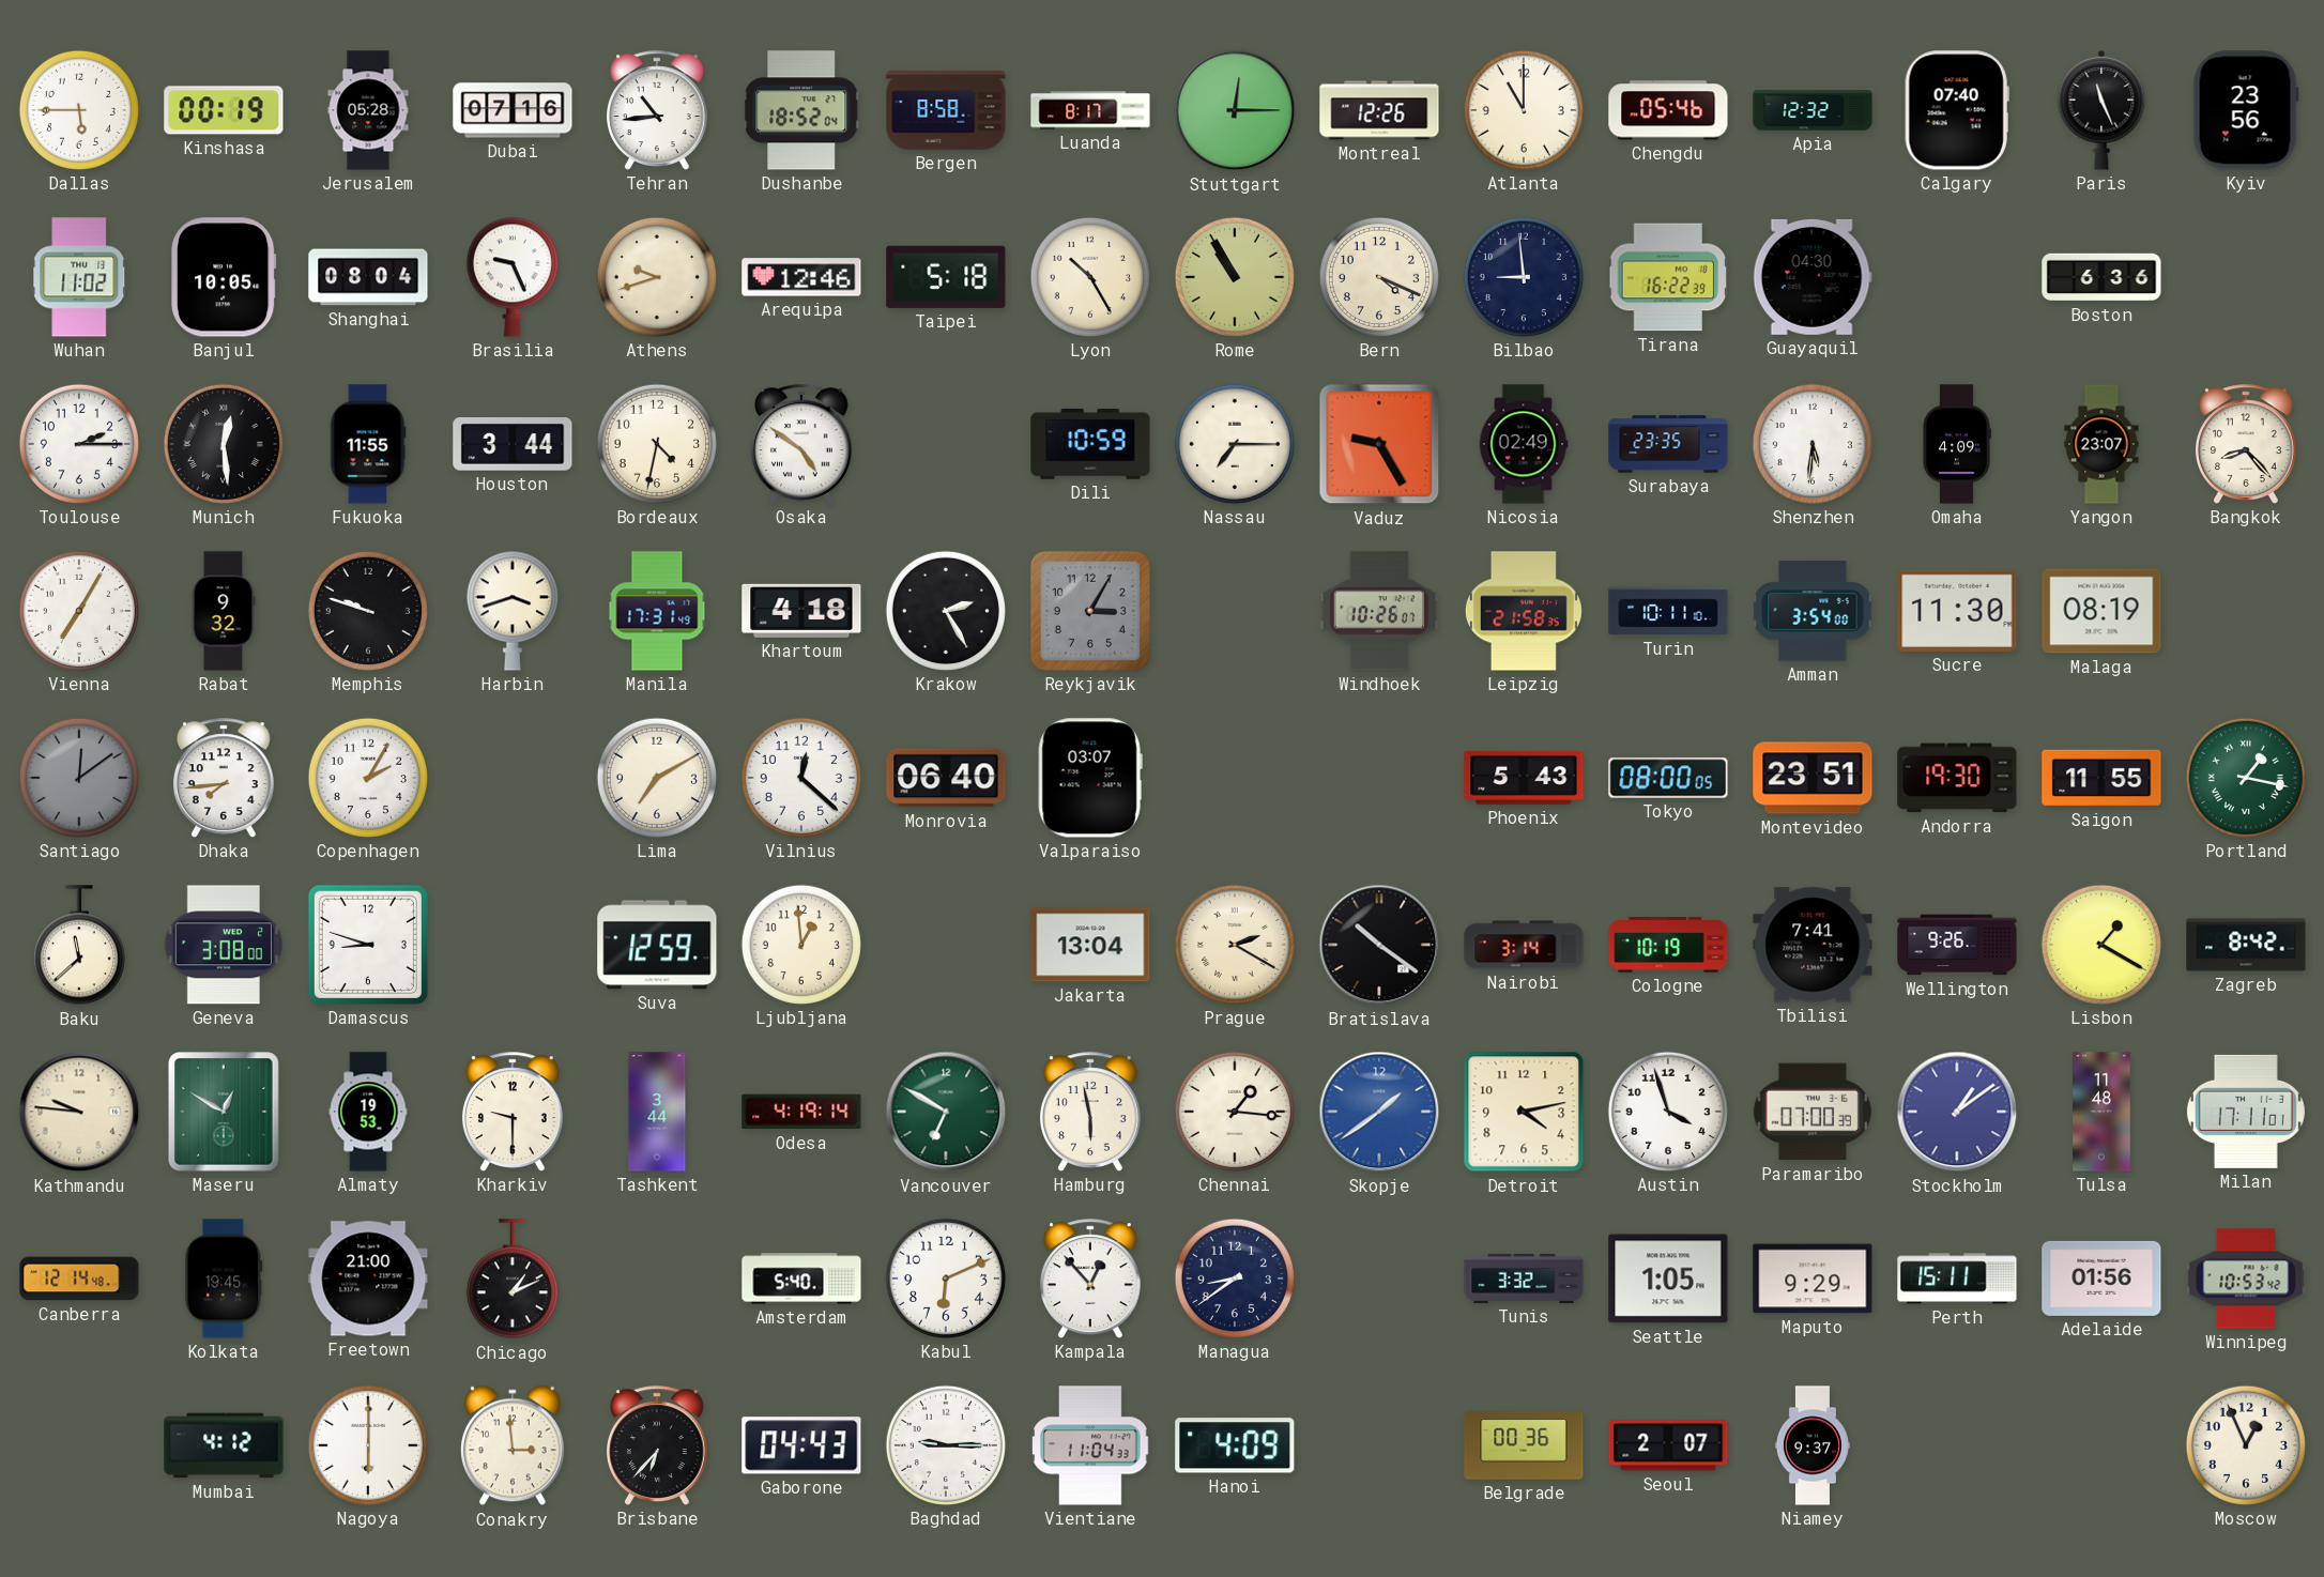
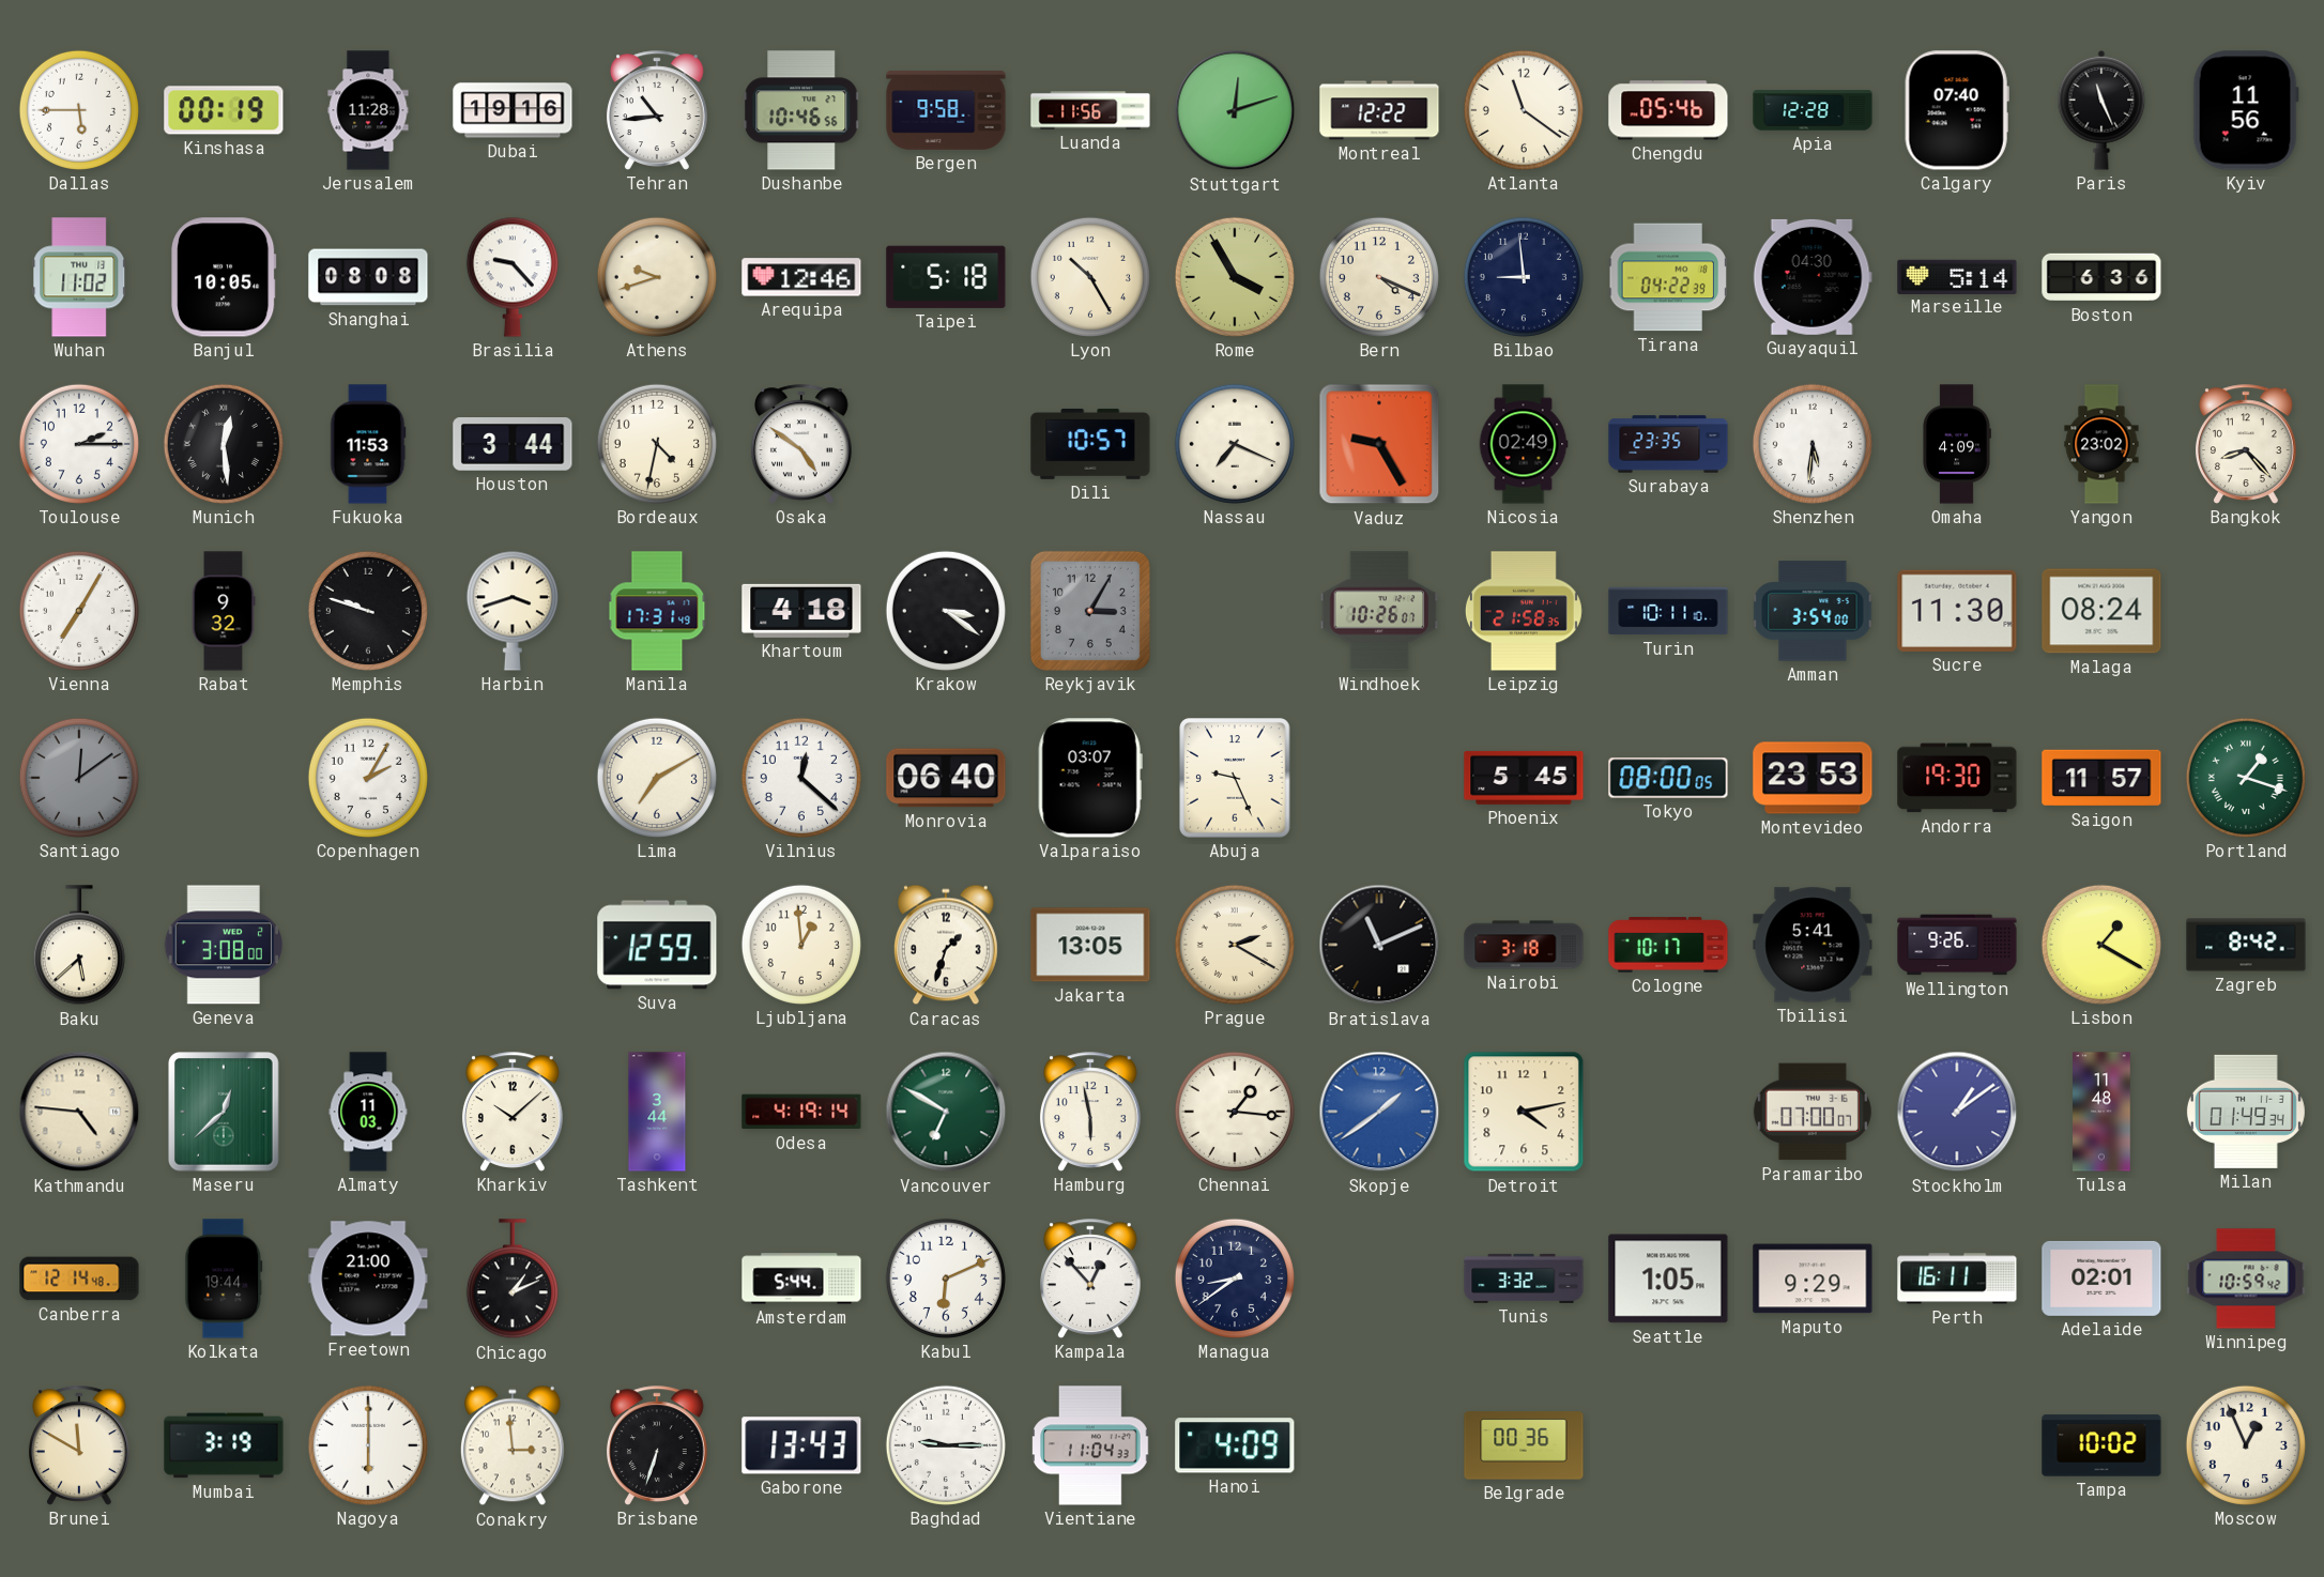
Jerusalem: 05:28 -> 11:28 (368, 110)
Dubai: 07:16 -> 19:16 (513, 110)
Dushanbe: 18:52 -> 10:46 (801, 110)
Bergen: 8:58 -> 9:58 (946, 111)
Luanda: 8:17 -> 11:56 (1090, 110)
Stuttgart: 12:15 -> 12:12 (1235, 110)
Montreal: 12:26 -> 12:22 (1379, 110)
Atlanta: 11:00 -> 11:21 (1524, 110)
Apia: 12:32 -> 12:28 (1813, 110)
Kyiv: 23:56 -> 11:56 (2246, 110)
Shanghai: 08:04 -> 08:08 (368, 277)
Brasilia: 9:26 -> 9:23 (513, 277)
Rome: 10:55 -> 3:55 (1235, 277)
Tirana: 16:22 -> 04:22 (1668, 277)
Marseille: none -> 5:14 (1957, 276)
Fukuoka: 11:55 -> 11:53 (368, 444)
Dili: 10:59 -> 10:57 (1090, 444)
Nassau: 7:15 -> 7:19 (1235, 444)
Yangon: 23:07 -> 23:02 (2101, 444)
Krakow: 2:25 -> 3:21 (946, 611)
Malaga: 08:19 -> 08:24 (2101, 611)
Dhaka: 7:44 -> none (224, 778)
Abuja: none -> 9:26 (1235, 778)
Phoenix: 5:43 -> 5:45 (1524, 778)
Montevideo: 23:51 -> 23:53 (1813, 778)
Saigon: 11:55 -> 11:57 (2101, 778)
Portland: 1:17 -> 1:18 (2246, 778)
Baku: 11:38 -> 5:38 (79, 946)
Damascus: 8:48 -> none (368, 945)
Caracas: none -> 1:33 (946, 945)
Jakarta: 13:04 -> 13:05 (1090, 945)
Bratislava: 10:21 -> 11:11 (1379, 945)
Nairobi: 3:14 -> 3:18 (1524, 945)
Cologne: 10:19 -> 10:17 (1668, 945)
Tbilisi: 7:41 -> 5:41 (1813, 945)
Kathmandu: 9:46 -> 4:46 (79, 1112)
Maseru: 12:50 -> 12:38 (224, 1112)
Almaty: 19:53 -> 11:03 (368, 1112)
Kharkiv: 9:30 -> 10:08 (513, 1112)
Austin: 3:57 -> none (1668, 1112)
Paramaribo: 07:00:39 -> 07:00:07 (1813, 1112)
Milan: 17:11 -> 01:49 (2246, 1112)
Kolkata: 19:45 -> 19:44 (224, 1279)
Amsterdam: 5:40 -> 5:44 (801, 1279)
Perth: 15:11 -> 16:11 (1957, 1279)
Adelaide: 01:56 -> 02:01 (2101, 1279)
Winnipeg: 10:53 -> 10:59 (2246, 1279)
Brunei: none -> 11:50 (79, 1445)
Mumbai: 4:12 -> 3:19 (224, 1445)
Brisbane: 6:37 -> 6:33 (657, 1445)
Gaborone: 04:43 -> 13:43 (801, 1445)
Seoul: 2:07 -> none (1668, 1445)
Niamey: 9:37 -> none (1813, 1445)
Tampa: none -> 10:02 (2101, 1445)
